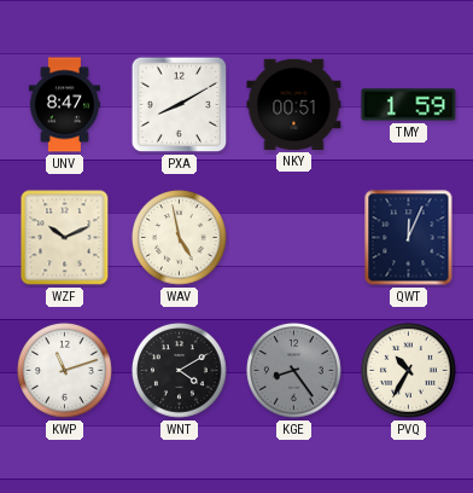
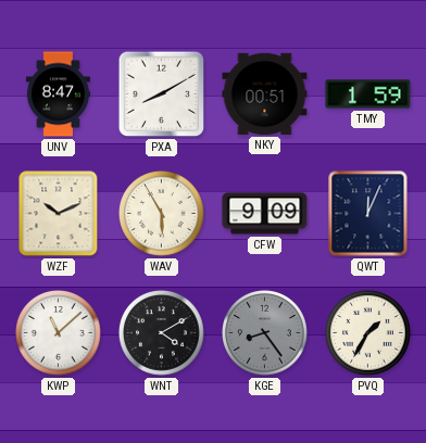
WAV: 4:58 -> 5:55 (162, 214)
CFW: none -> 9:09 (265, 214)
KWP: 11:12 -> 11:08 (59, 333)
PVQ: 10:35 -> 1:35 (368, 333)
